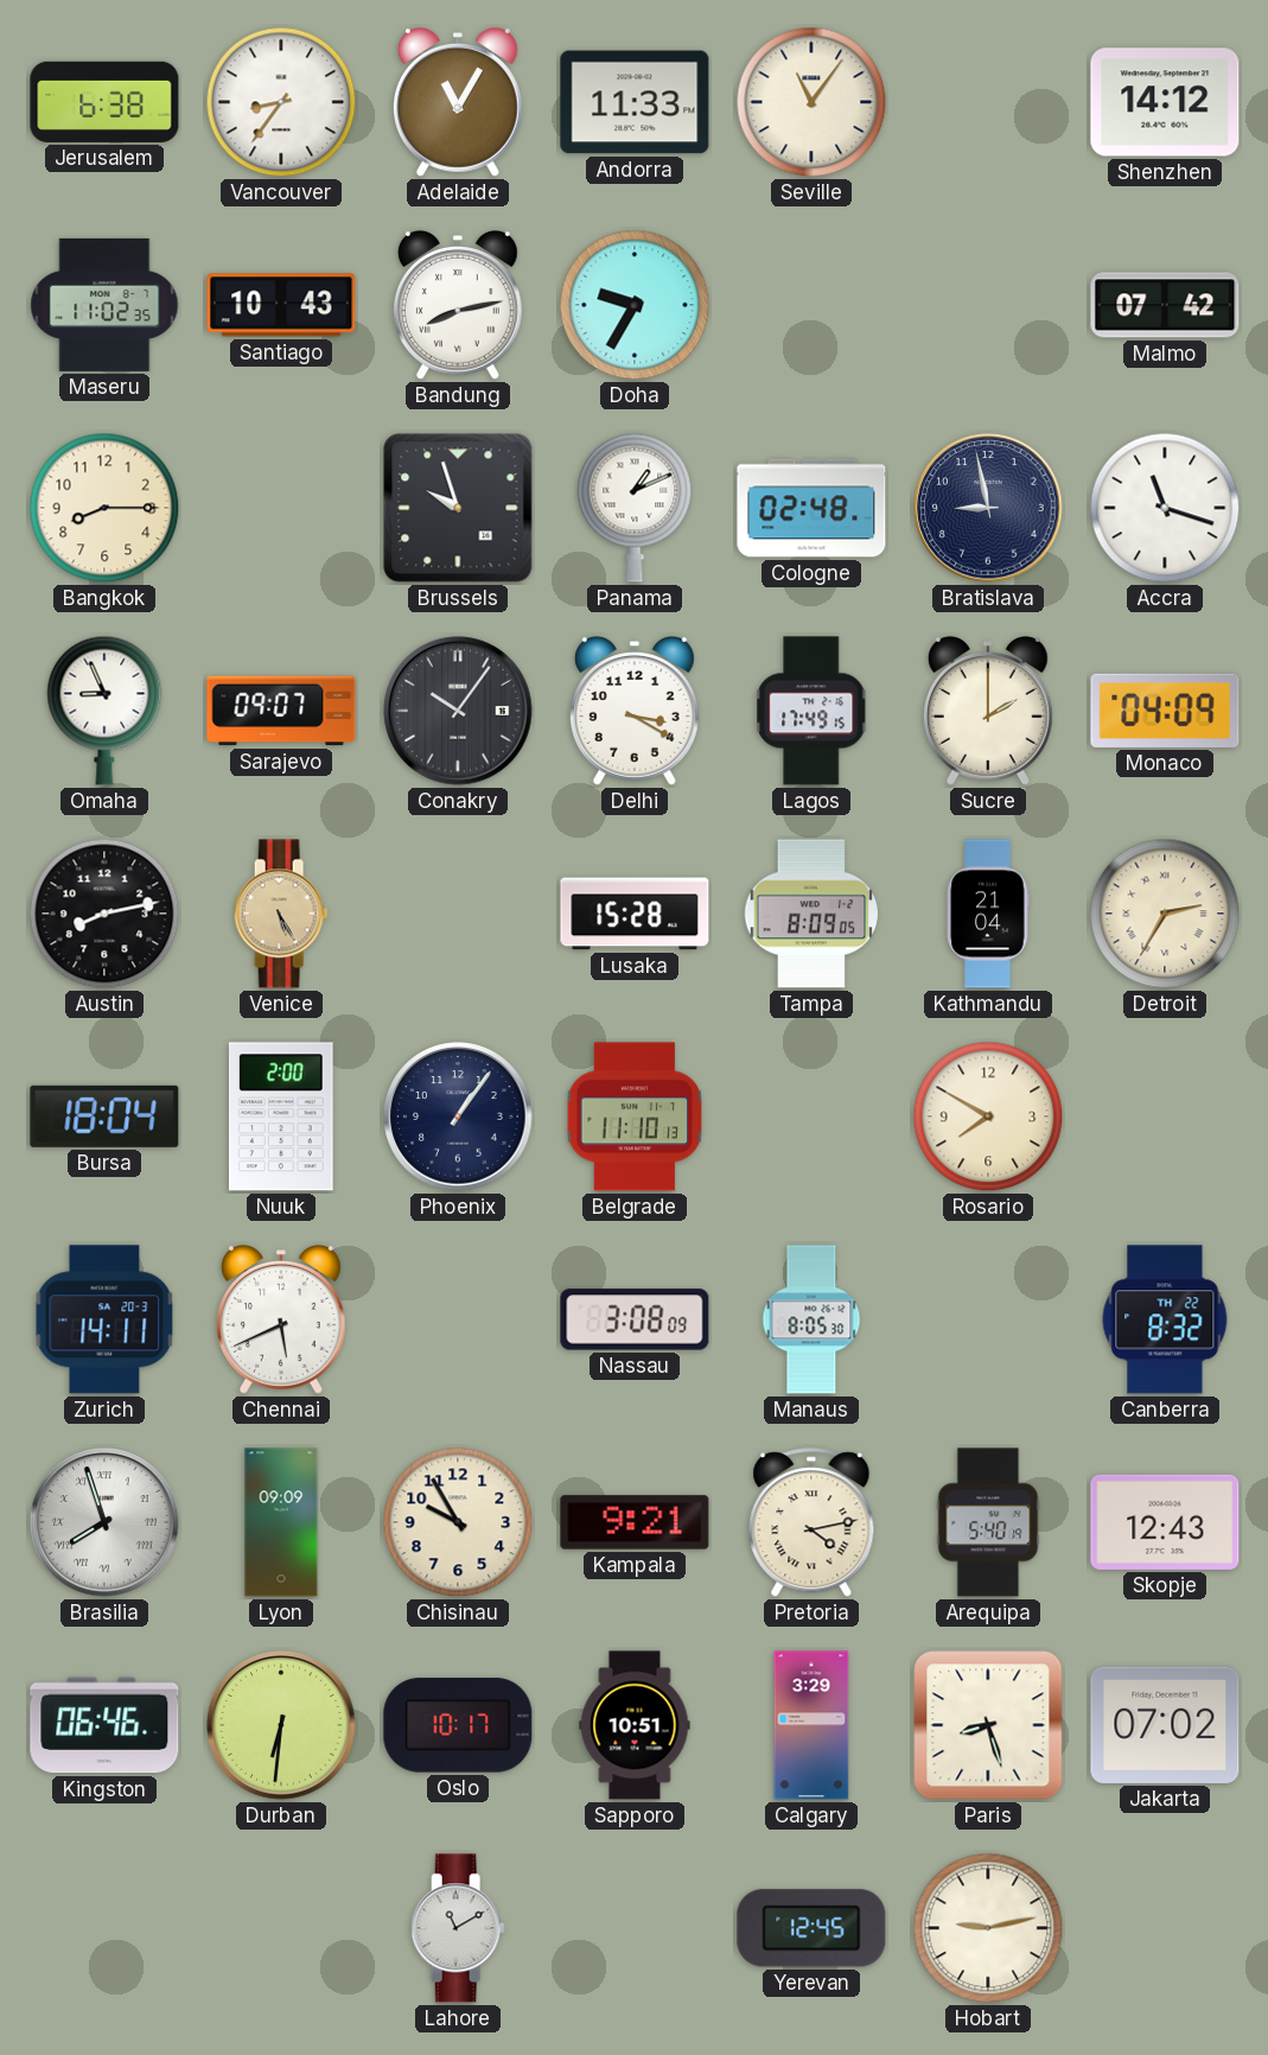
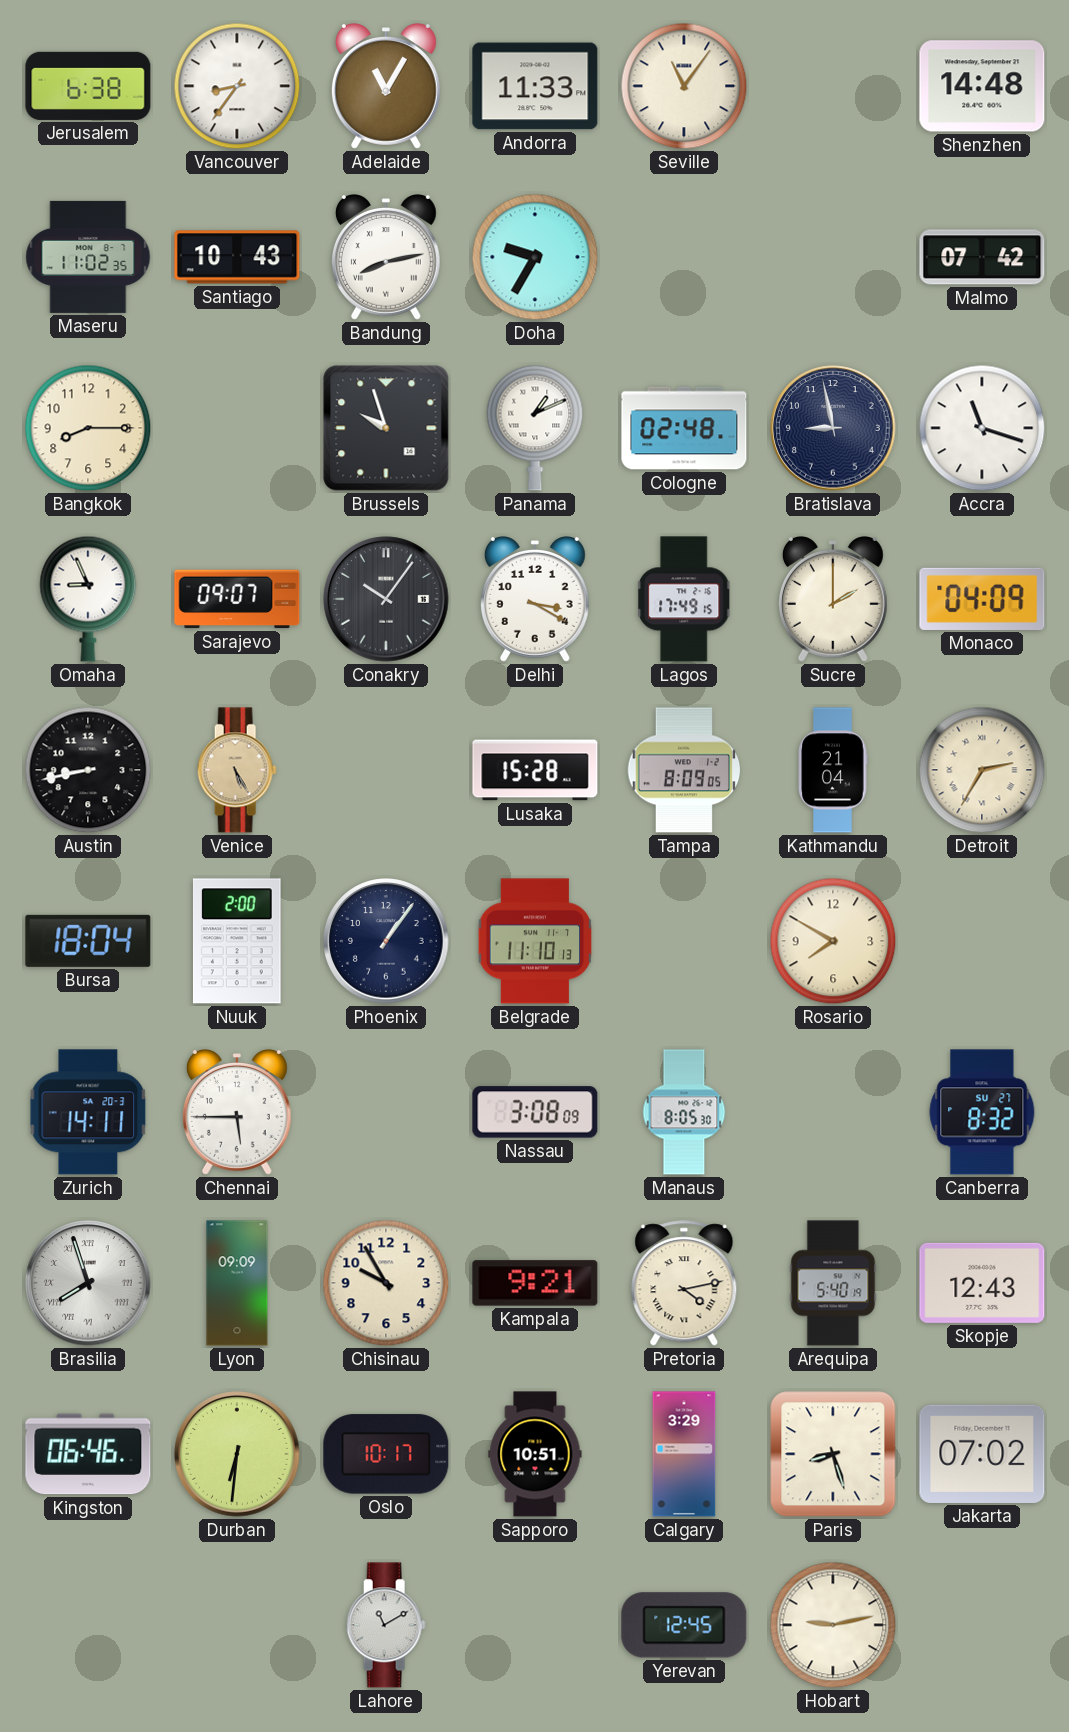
Shenzhen: 14:12 -> 14:48 (982, 86)
Austin: 8:13 -> 8:43 (88, 770)
Chennai: 5:41 -> 5:45 (237, 1113)
Canberra date: TH 22 -> SU 27 (982, 1112)
